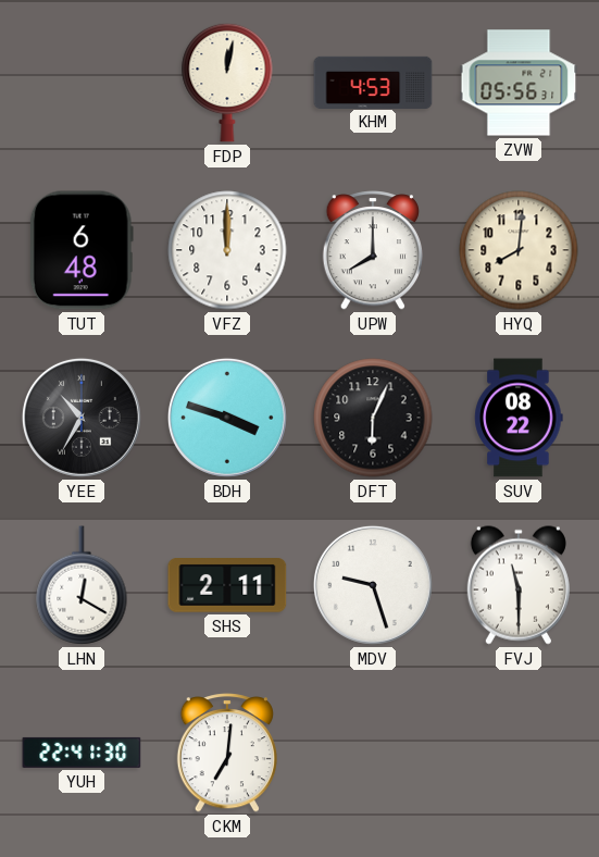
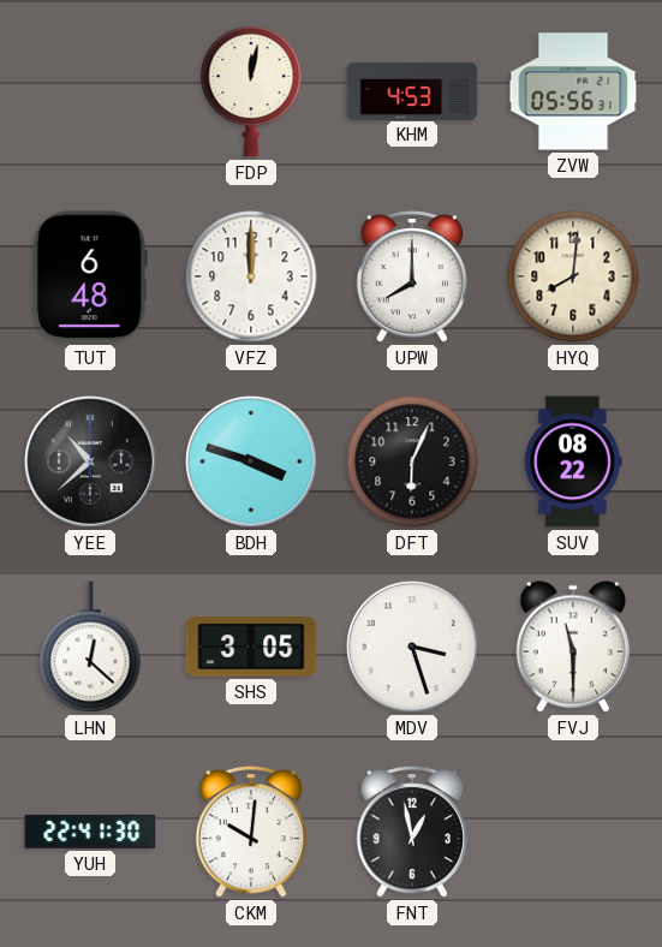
YEE: 10:35 -> 10:38 (90, 461)
LHN: 12:20 -> 12:22 (90, 647)
SHS: 2:11 -> 3:05 (251, 647)
MDV: 9:27 -> 3:27 (412, 647)
CKM: 7:01 -> 10:01 (250, 832)
FNT: none -> 12:58 (411, 832)
